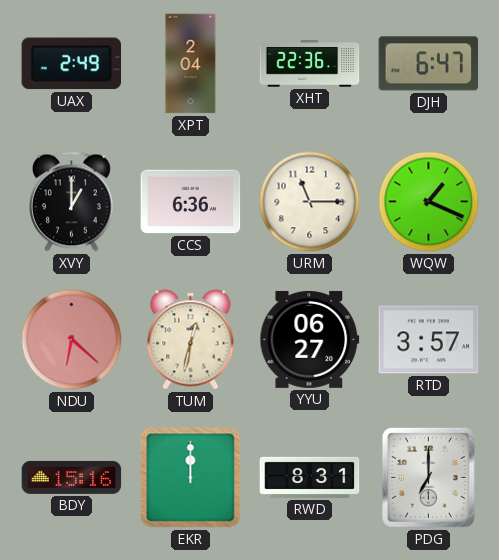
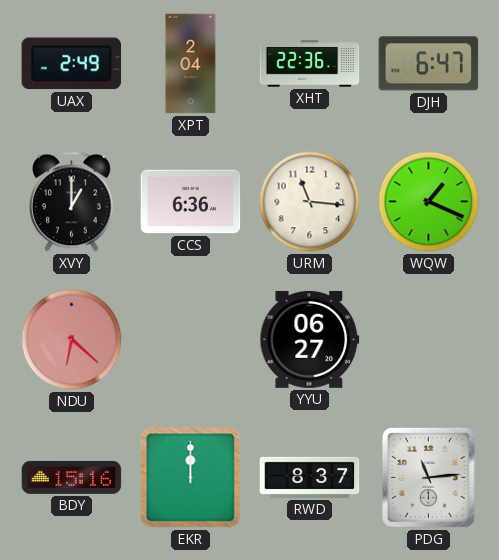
URM: 11:15 -> 11:16 (310, 202)
TUM: 12:32 -> none (191, 340)
RTD: 3:57 -> none (429, 340)
RWD: 8:31 -> 8:37 (310, 477)
PDG: 7:00 -> 11:14 (428, 477)
